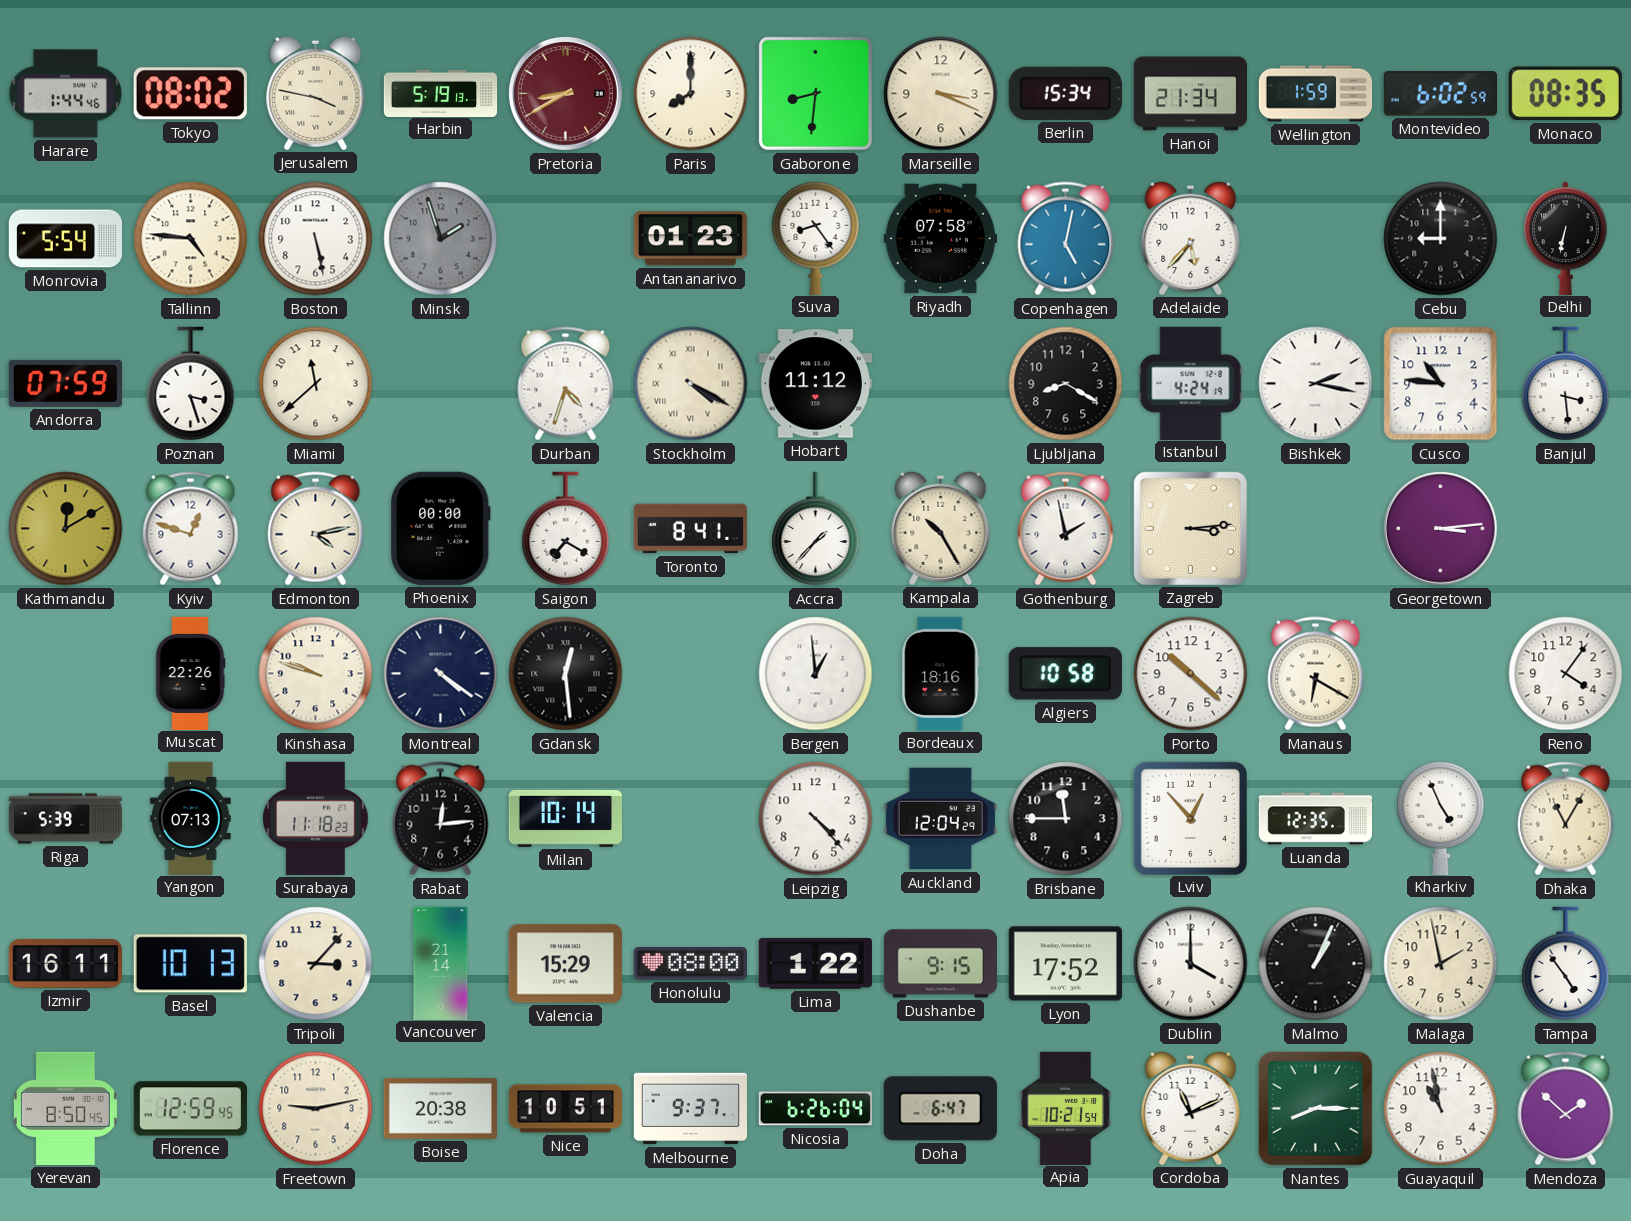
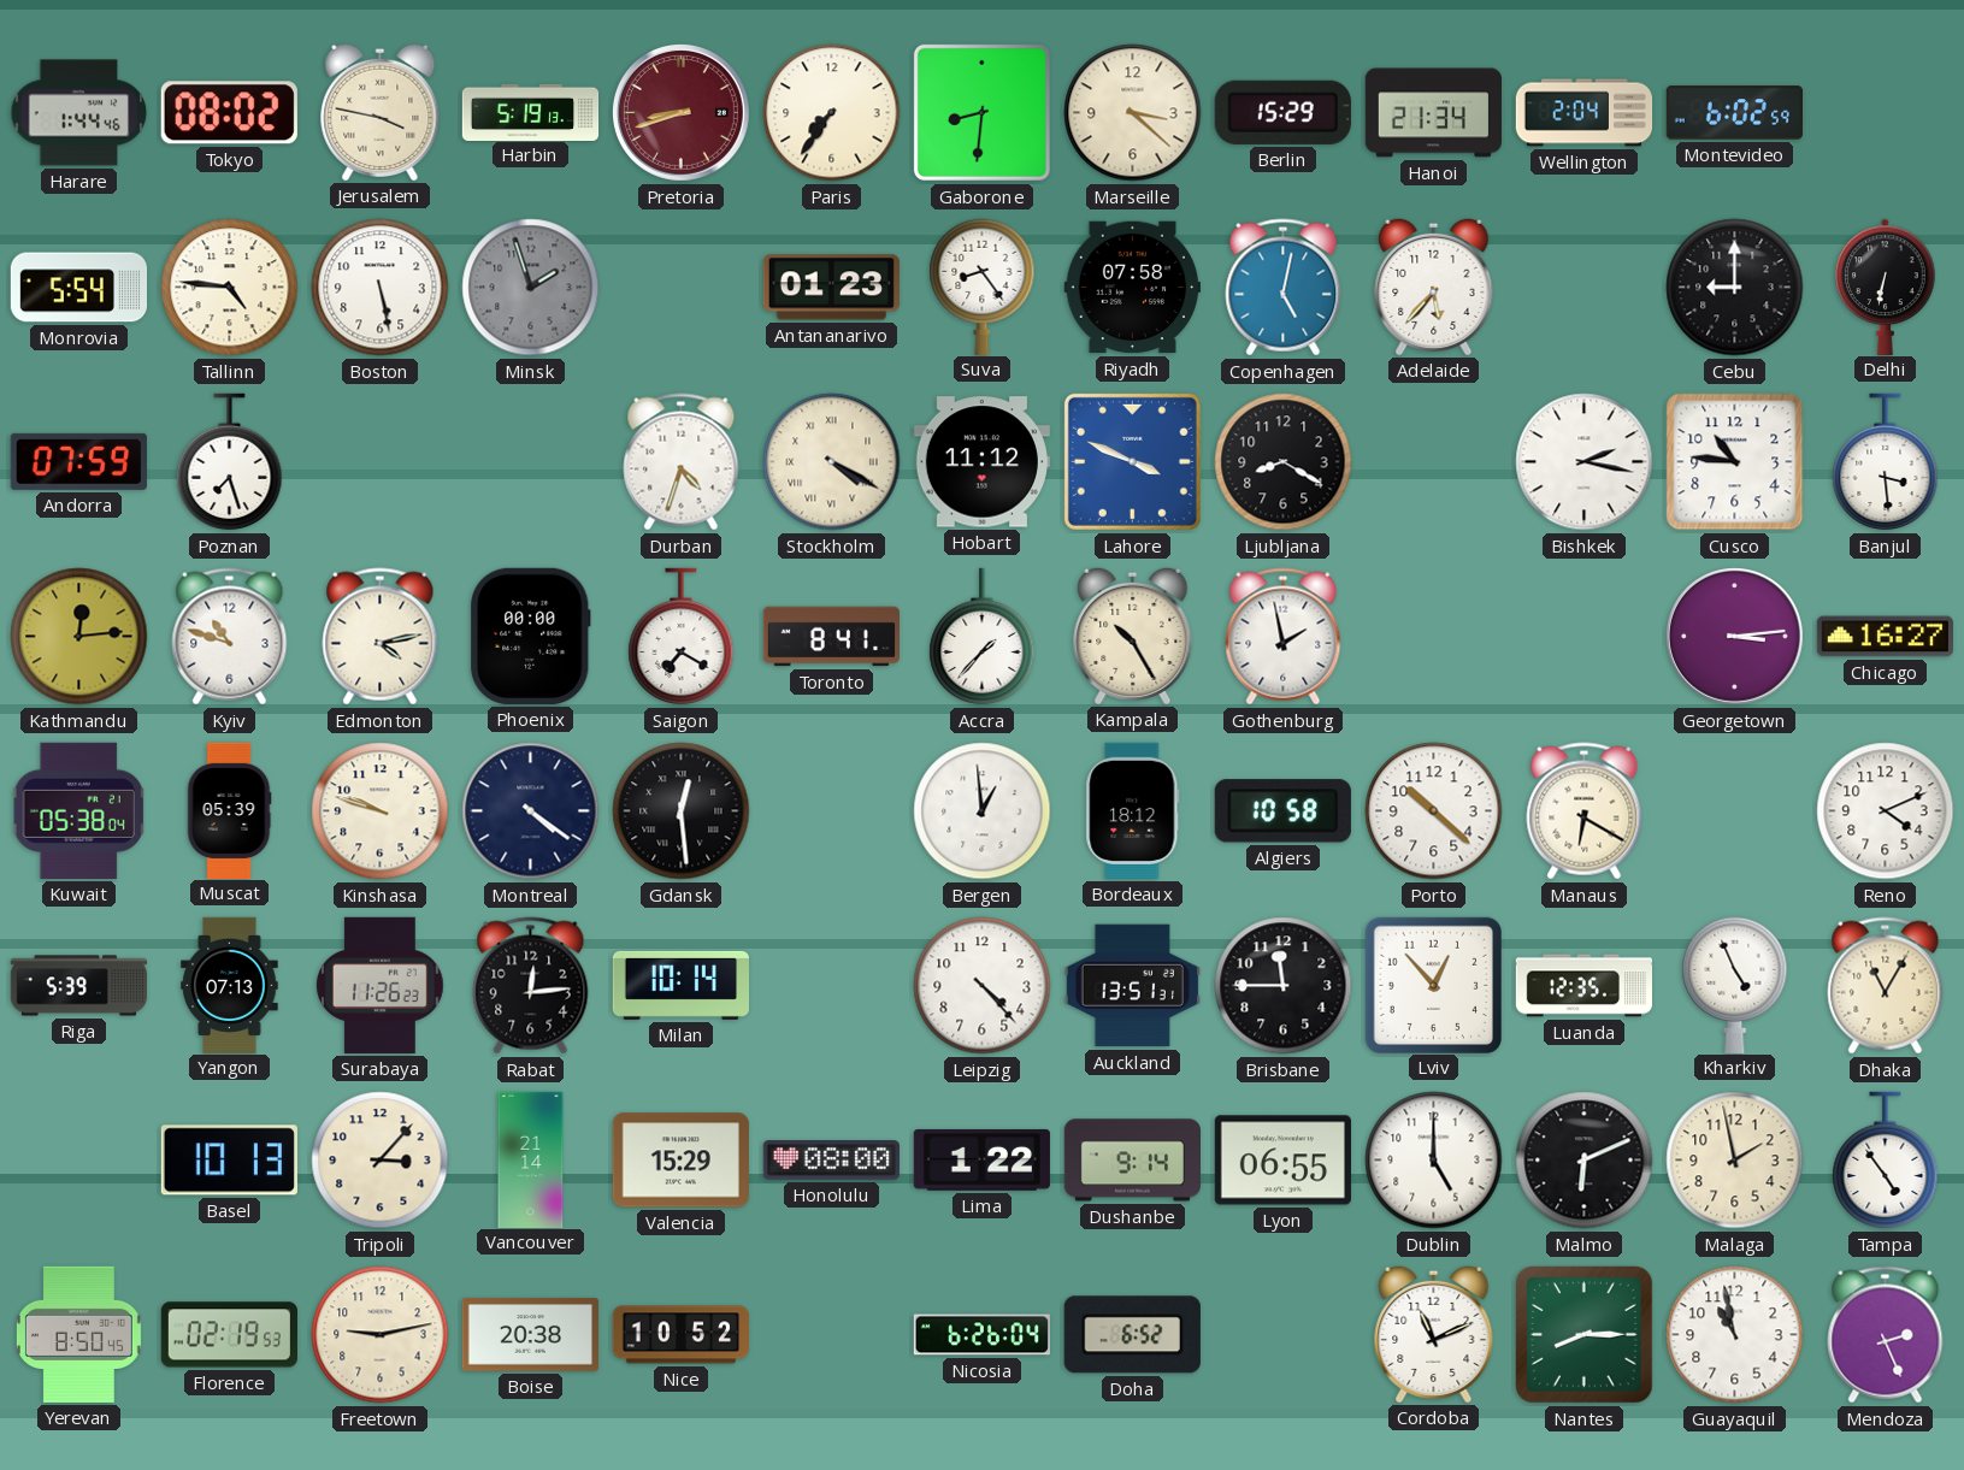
Pretoria: 8:40 -> 8:42 (680, 112)
Paris: 8:00 -> 7:36 (832, 113)
Marseille: 3:19 -> 3:22 (1133, 113)
Berlin: 15:34 -> 15:29 (1282, 112)
Wellington: 1:59 -> 2:04 (1585, 113)
Monaco: 08:35 -> none (1565, 94)
Poznan: 3:27 -> 7:27 (230, 462)
Miami: 11:38 -> none (316, 384)
Lahore: none -> 3:49 (1132, 461)
Istanbul: 4:24 -> none (1191, 383)
Kathmandu: 12:10 -> 12:14 (79, 637)
Kyiv: 12:48 -> 10:48 (230, 637)
Zagreb: 3:14 -> none (1190, 528)
Chicago: none -> 16:27 (1885, 637)
Kuwait: none -> 05:38 (78, 810)
Muscat: 22:26 -> 05:39 (229, 810)
Bordeaux: 18:16 -> 18:12 (1133, 810)
Reno: 4:06 -> 4:11 (1886, 811)
Surabaya: 11:18 -> 11:26 (381, 985)
Auckland: 12:04 -> 13:51 (1132, 986)
Izmir: 16:11 -> none (65, 964)
Dushanbe: 9:15 -> 9:14 (1132, 1161)
Lyon: 17:52 -> 06:55 (1282, 1161)
Dublin: 4:00 -> 5:00 (1434, 1161)
Malmo: 1:04 -> 6:11 (1585, 1161)
Florence: 12:59 -> 02:19 (229, 1335)
Nice: 10:51 -> 10:52 (680, 1335)
Melbourne: 9:37 -> none (690, 1109)
Doha: 6:47 -> 6:52 (1132, 1335)
Apia: 10:21 -> none (1066, 1108)
Mendoza: 1:52 -> 2:26 (1886, 1335)
